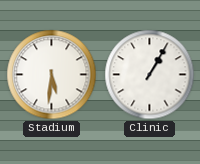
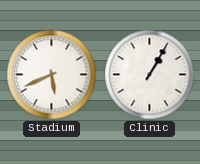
Stadium: 5:31 -> 5:41 (52, 75)
